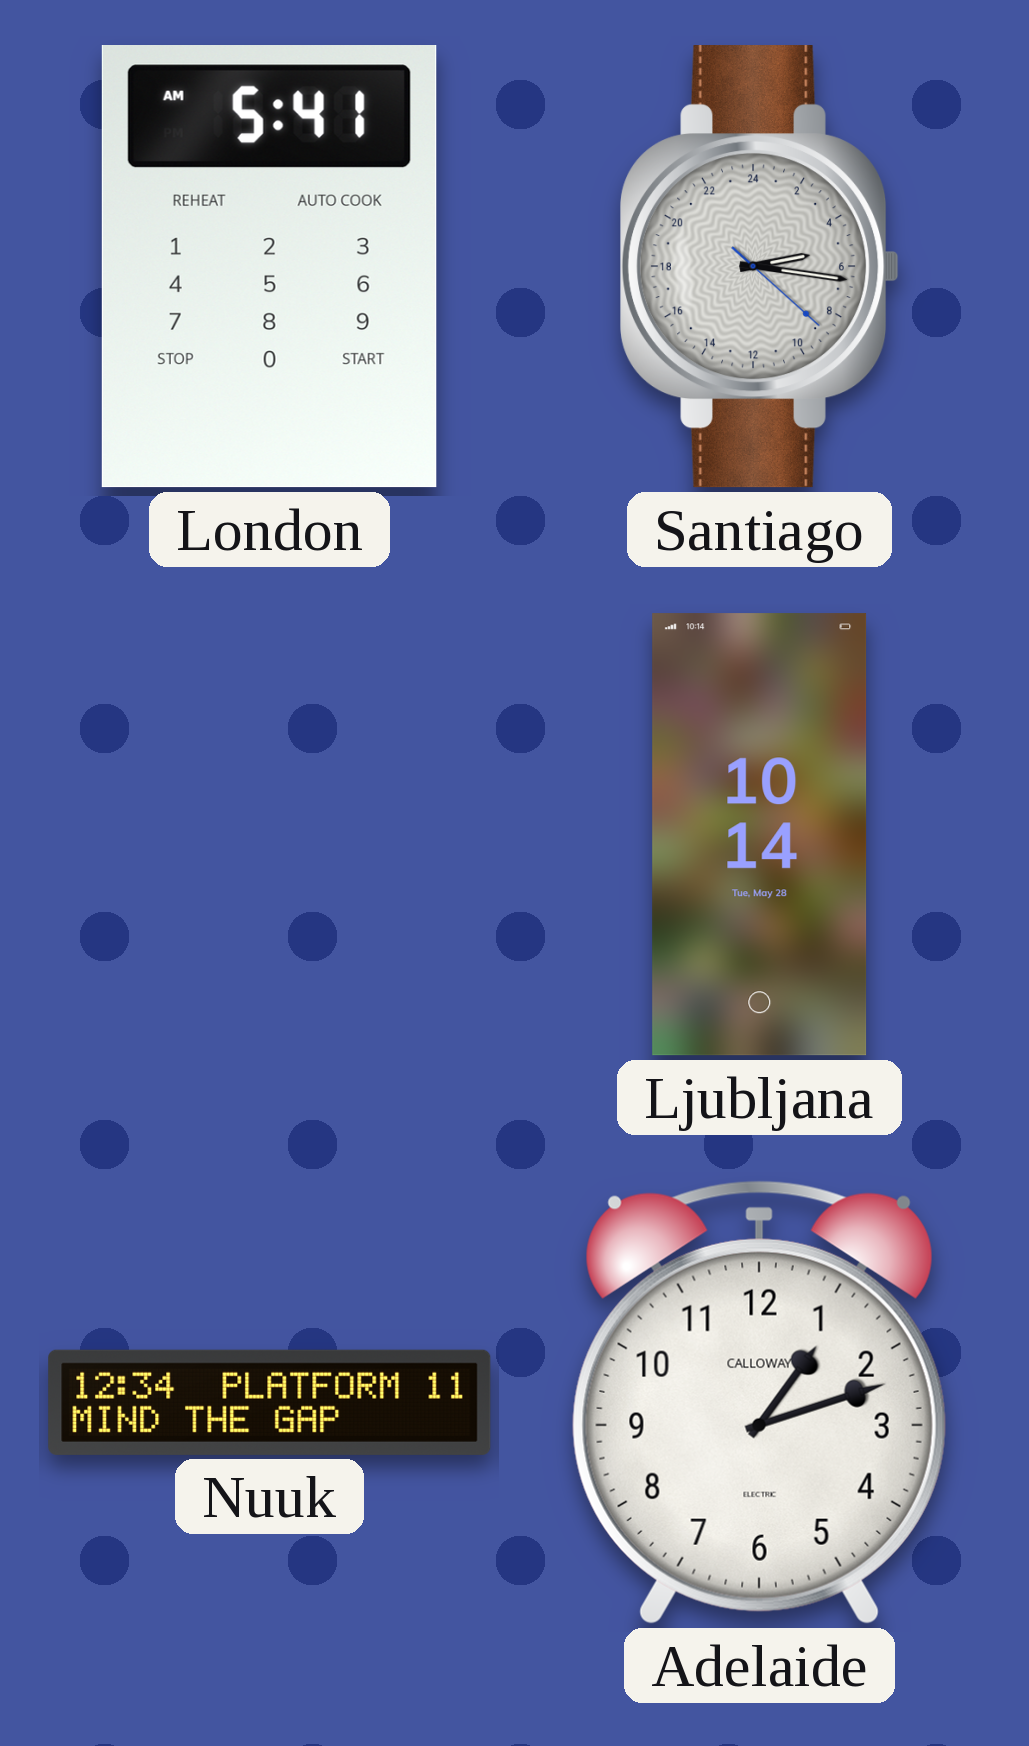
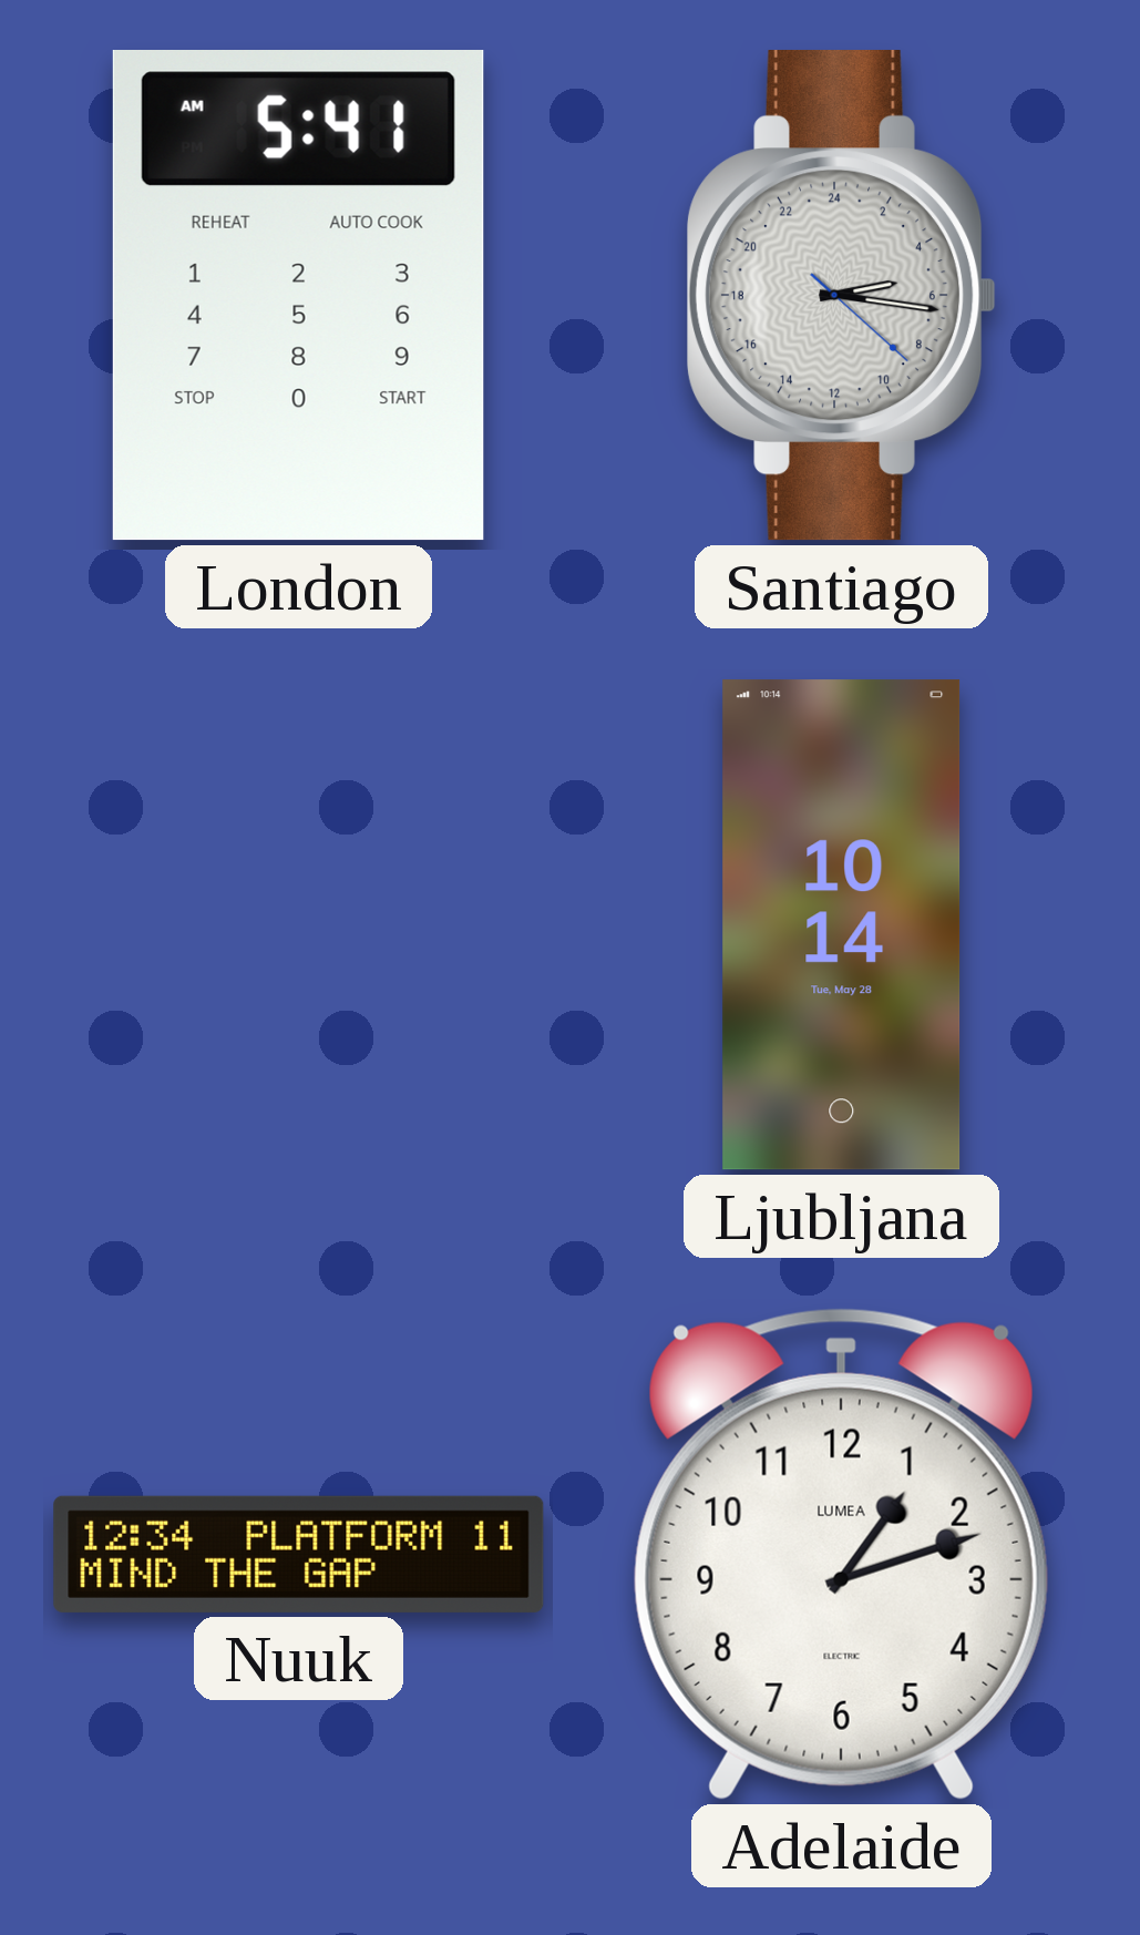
Adelaide brand: CALLOWAY -> LUMEA (841, 1554)
